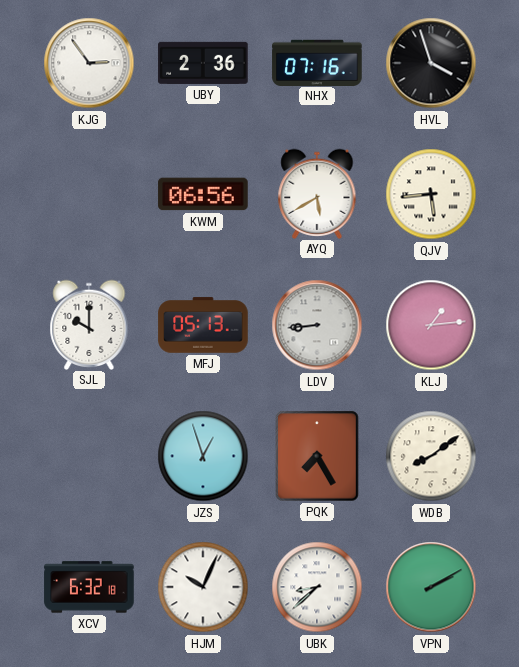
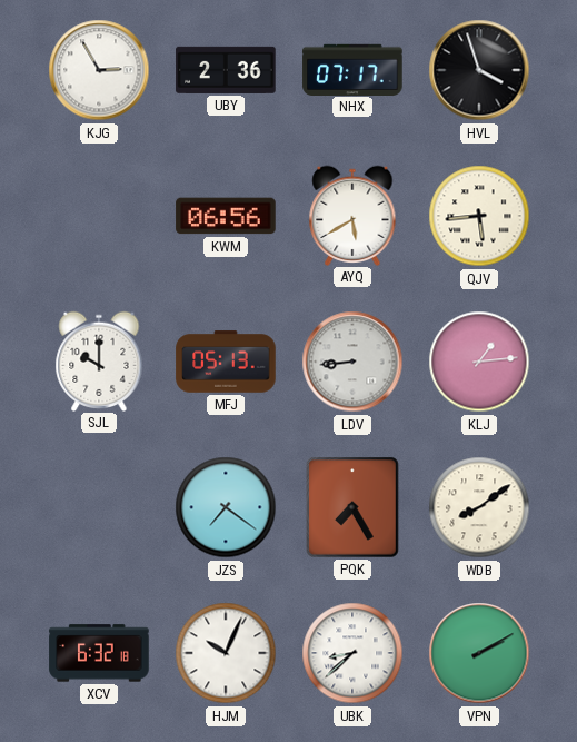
KJG: 2:54 -> 2:55 (99, 70)
NHX: 07:16 -> 07:17 (352, 69)
JZS: 12:57 -> 7:21 (226, 507)
